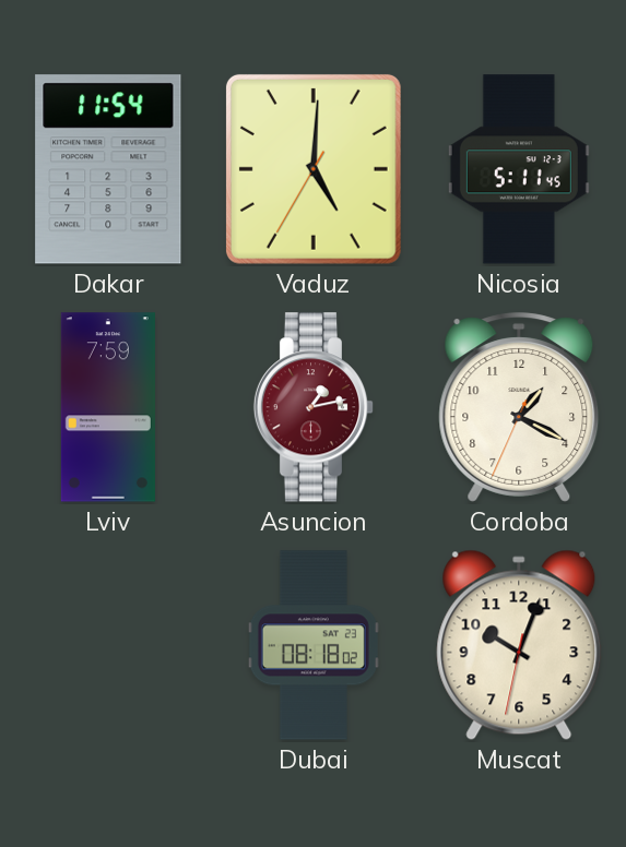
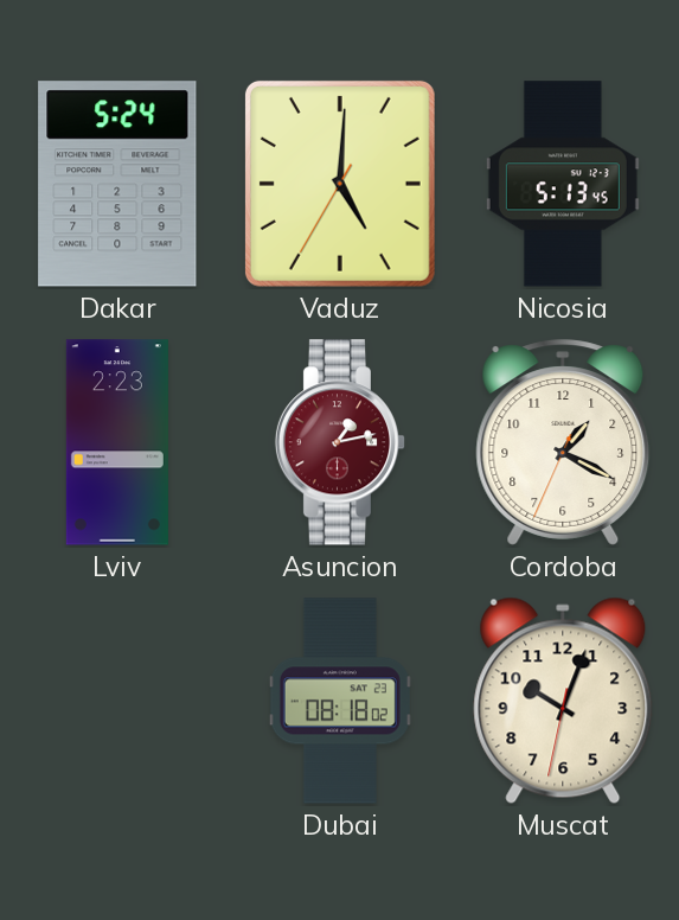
Dakar: 11:54 -> 5:24 (117, 184)
Nicosia: 5:11 -> 5:13 (563, 184)
Lviv: 7:59 -> 2:23 (117, 442)
